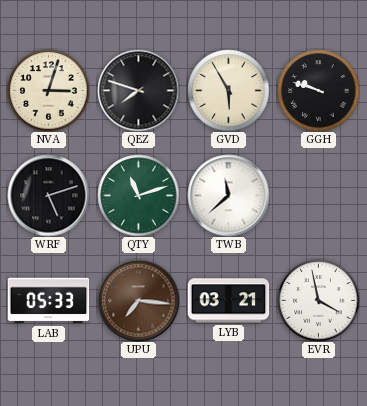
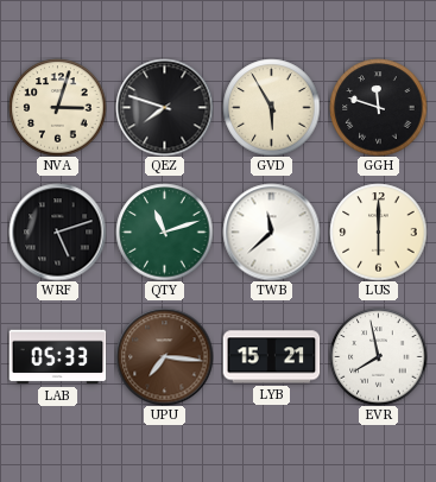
GGH: 9:48 -> 11:48 (378, 107)
LUS: none -> 6:00 (378, 232)
LYB: 03:21 -> 15:21 (271, 357)
EVR: 3:58 -> 7:58 (378, 356)
